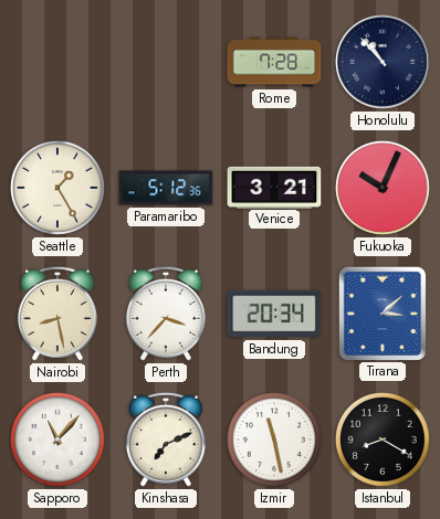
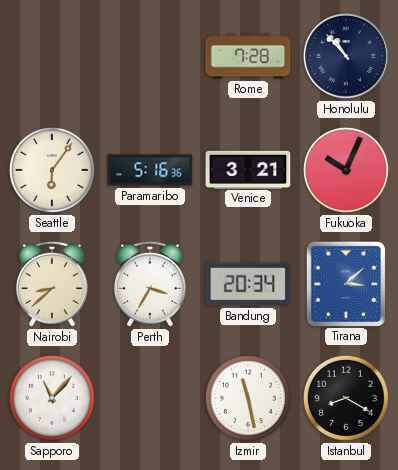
Seattle: 1:25 -> 6:06 (52, 170)
Paramaribo: 5:12 -> 5:16 (150, 170)
Nairobi: 8:28 -> 8:38 (52, 284)
Perth: 3:37 -> 3:35 (150, 284)
Kinshasa: 7:11 -> none (166, 439)
